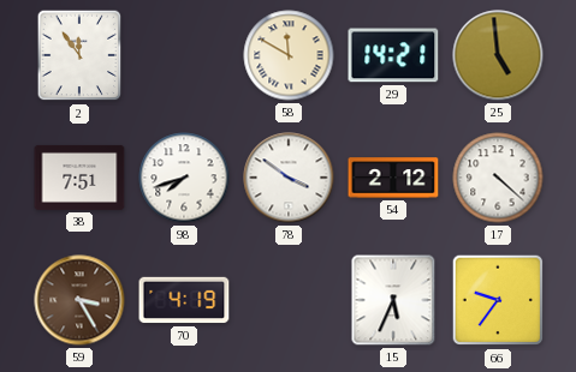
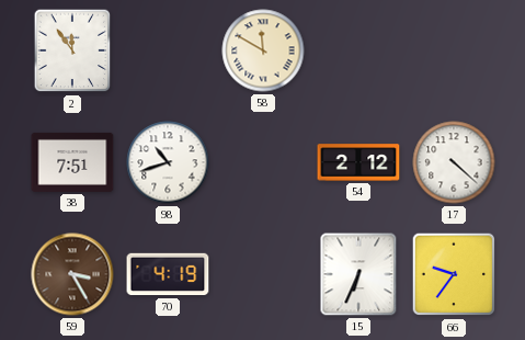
29: 14:21 -> none (393, 55)
25: 4:59 -> none (498, 55)
98: 7:42 -> 10:42 (168, 162)
78: 3:51 -> none (289, 178)
15: 5:34 -> 6:34 (358, 274)
